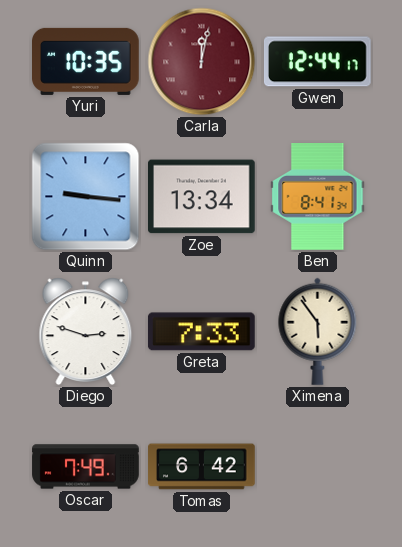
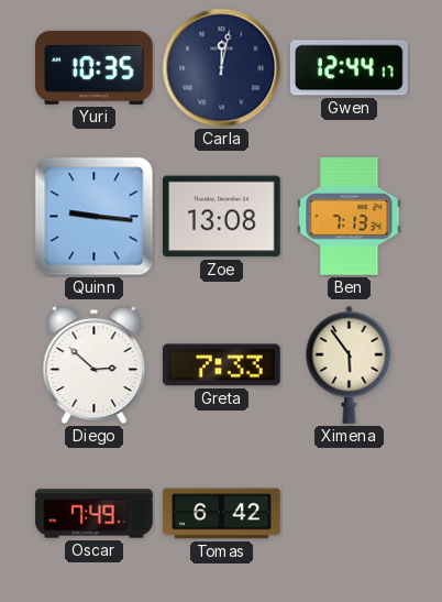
Carla dial: burgundy -> navy (222, 68)
Zoe: 13:34 -> 13:08 (222, 217)
Ben: 8:41 -> 7:13 (350, 217)
Diego: 2:48 -> 2:52 (95, 365)
